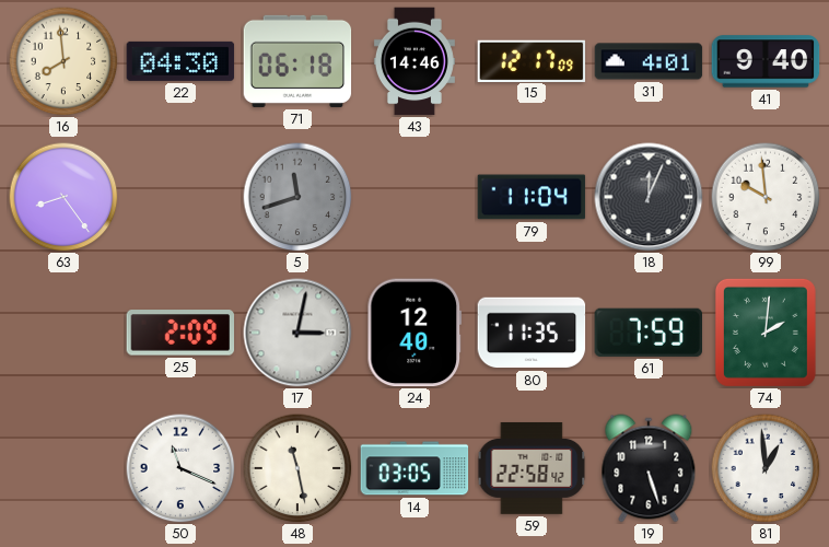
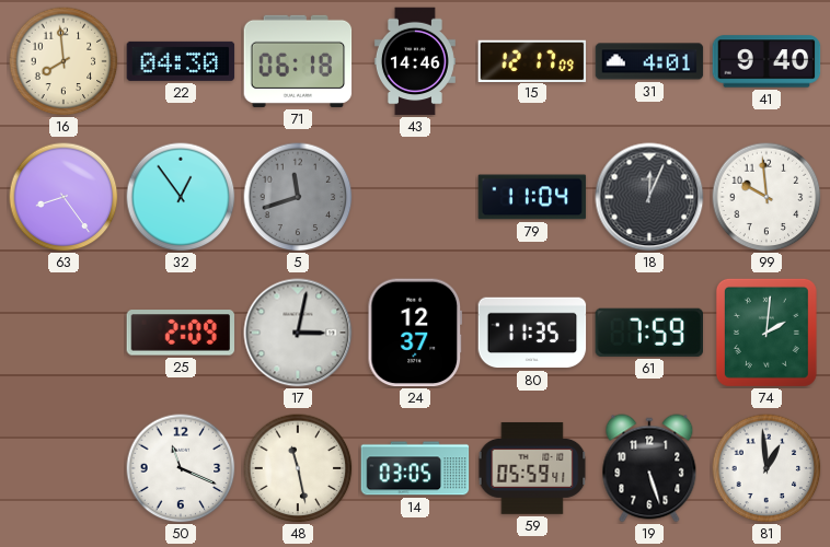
32: none -> 12:54 (181, 197)
24: 12:40 -> 12:37 (415, 333)
59: 22:58 -> 05:59 (532, 468)
